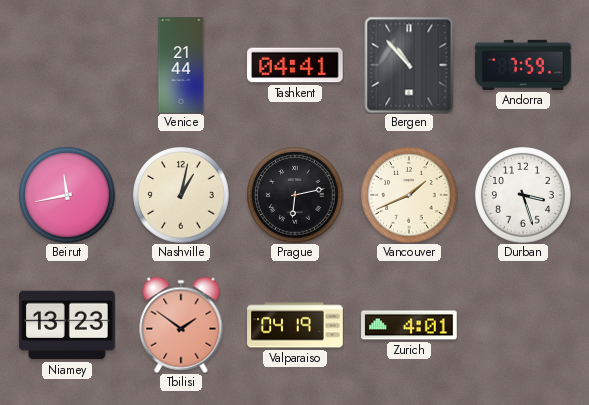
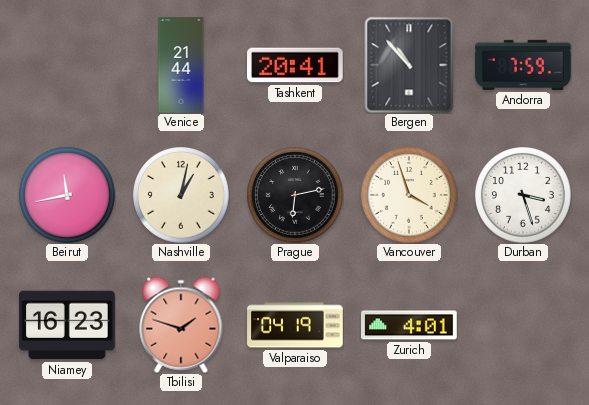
Tashkent: 04:41 -> 20:41 (295, 65)
Vancouver: 1:41 -> 3:57 (409, 195)
Niamey: 13:23 -> 16:23 (68, 325)
Tbilisi: 1:51 -> 1:48 (181, 325)
